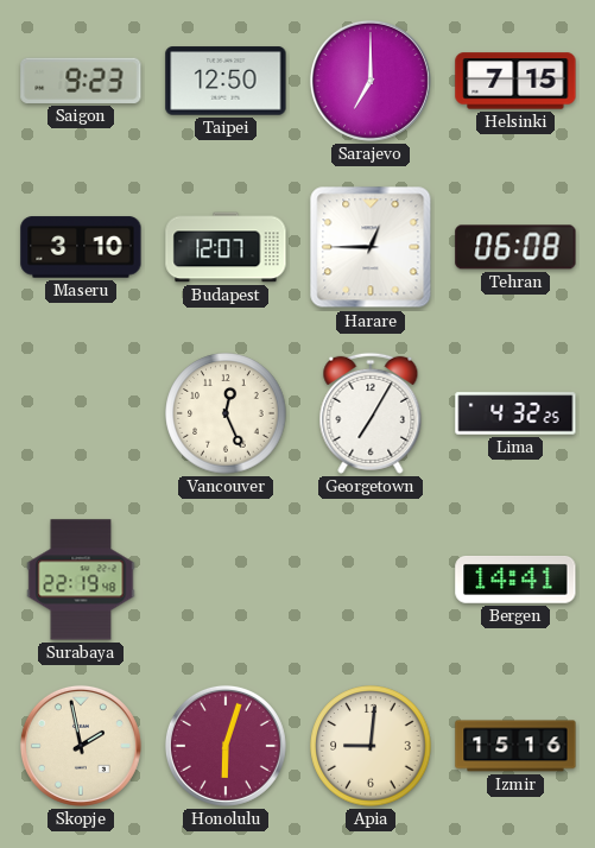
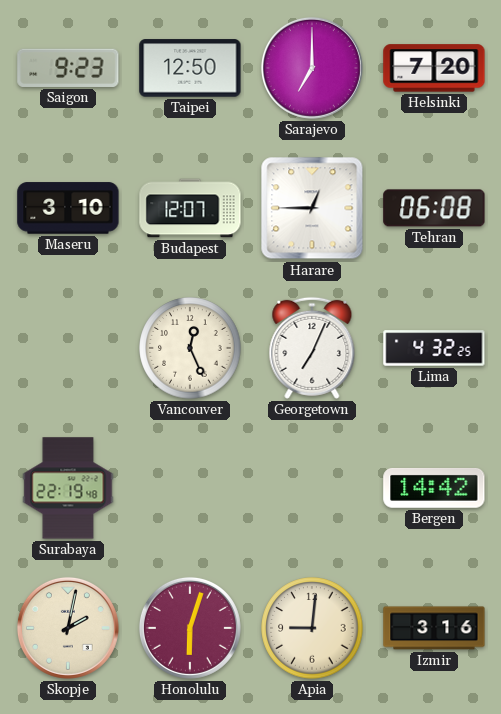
Helsinki: 7:15 -> 7:20 (434, 68)
Georgetown: 7:05 -> 7:04 (312, 348)
Bergen: 14:41 -> 14:42 (434, 488)
Skopje: 1:58 -> 2:02 (68, 628)
Izmir: 15:16 -> 3:16 (434, 628)
